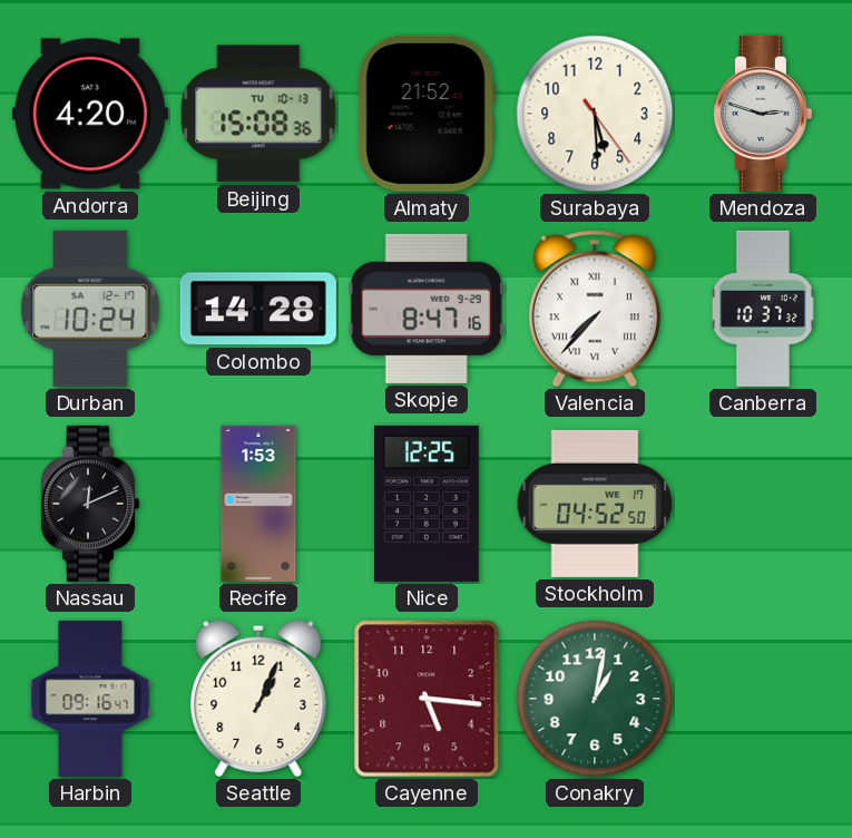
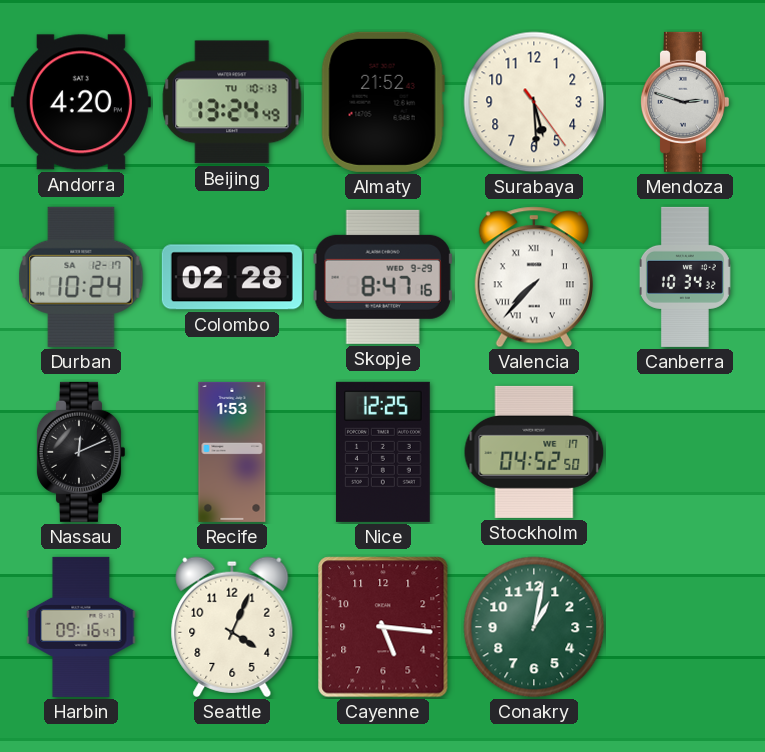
Beijing: 15:08 -> 13:24 (232, 102)
Colombo: 14:28 -> 02:28 (232, 277)
Canberra: 10:37 -> 10:34 (685, 277)
Seattle: 1:04 -> 4:04 (232, 627)
